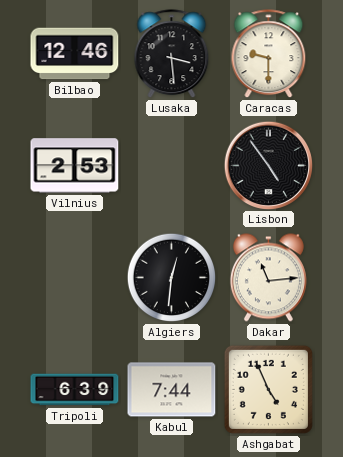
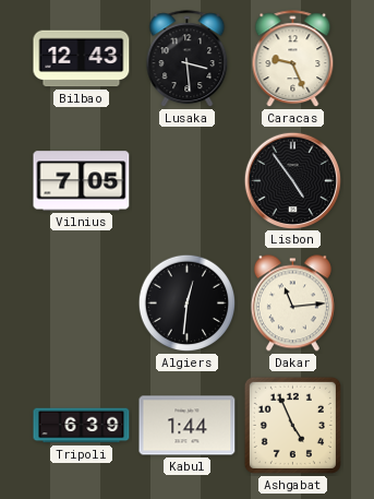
Bilbao: 12:46 -> 12:43 (82, 59)
Caracas: 9:30 -> 9:26 (293, 59)
Vilnius: 2:53 -> 7:05 (82, 181)
Kabul: 7:44 -> 1:44 (188, 426)
